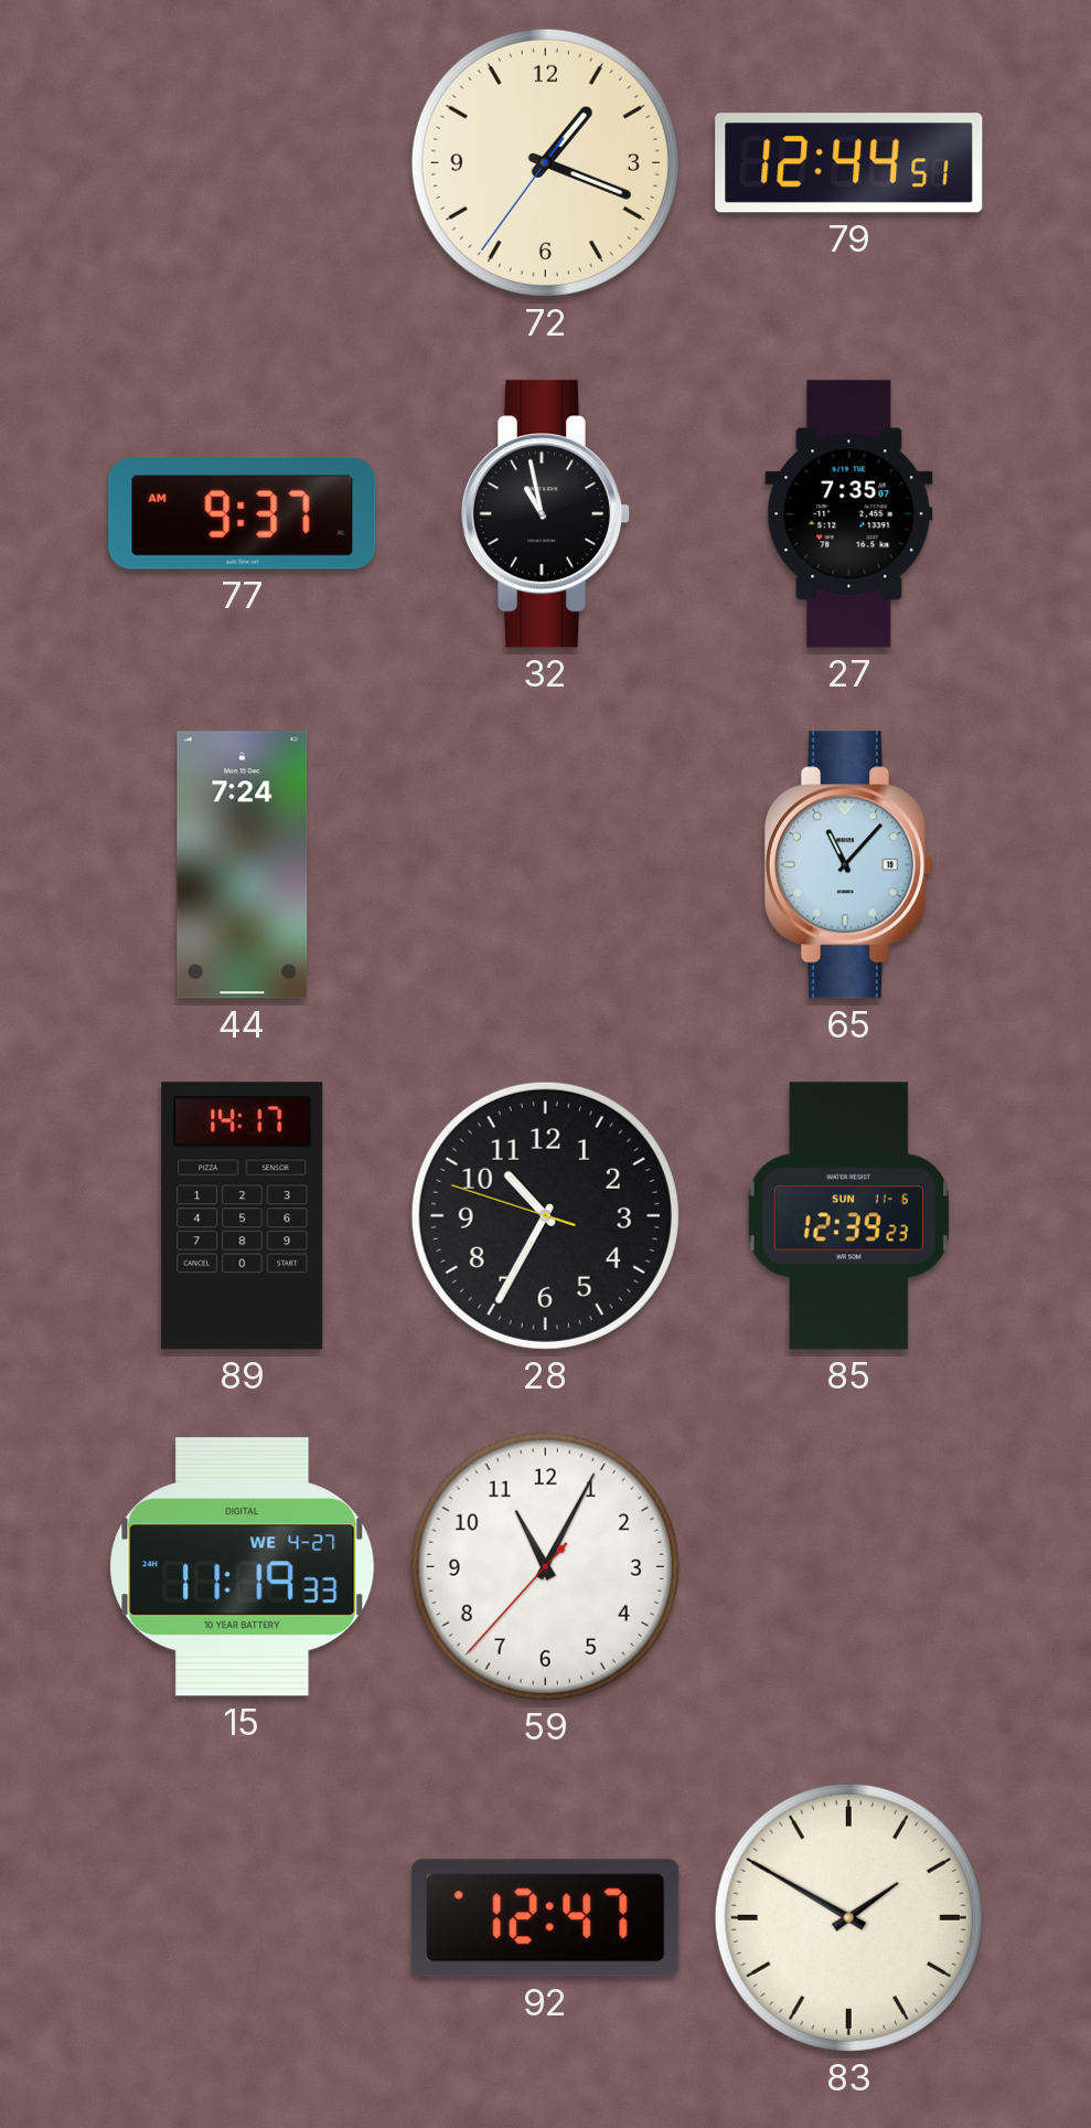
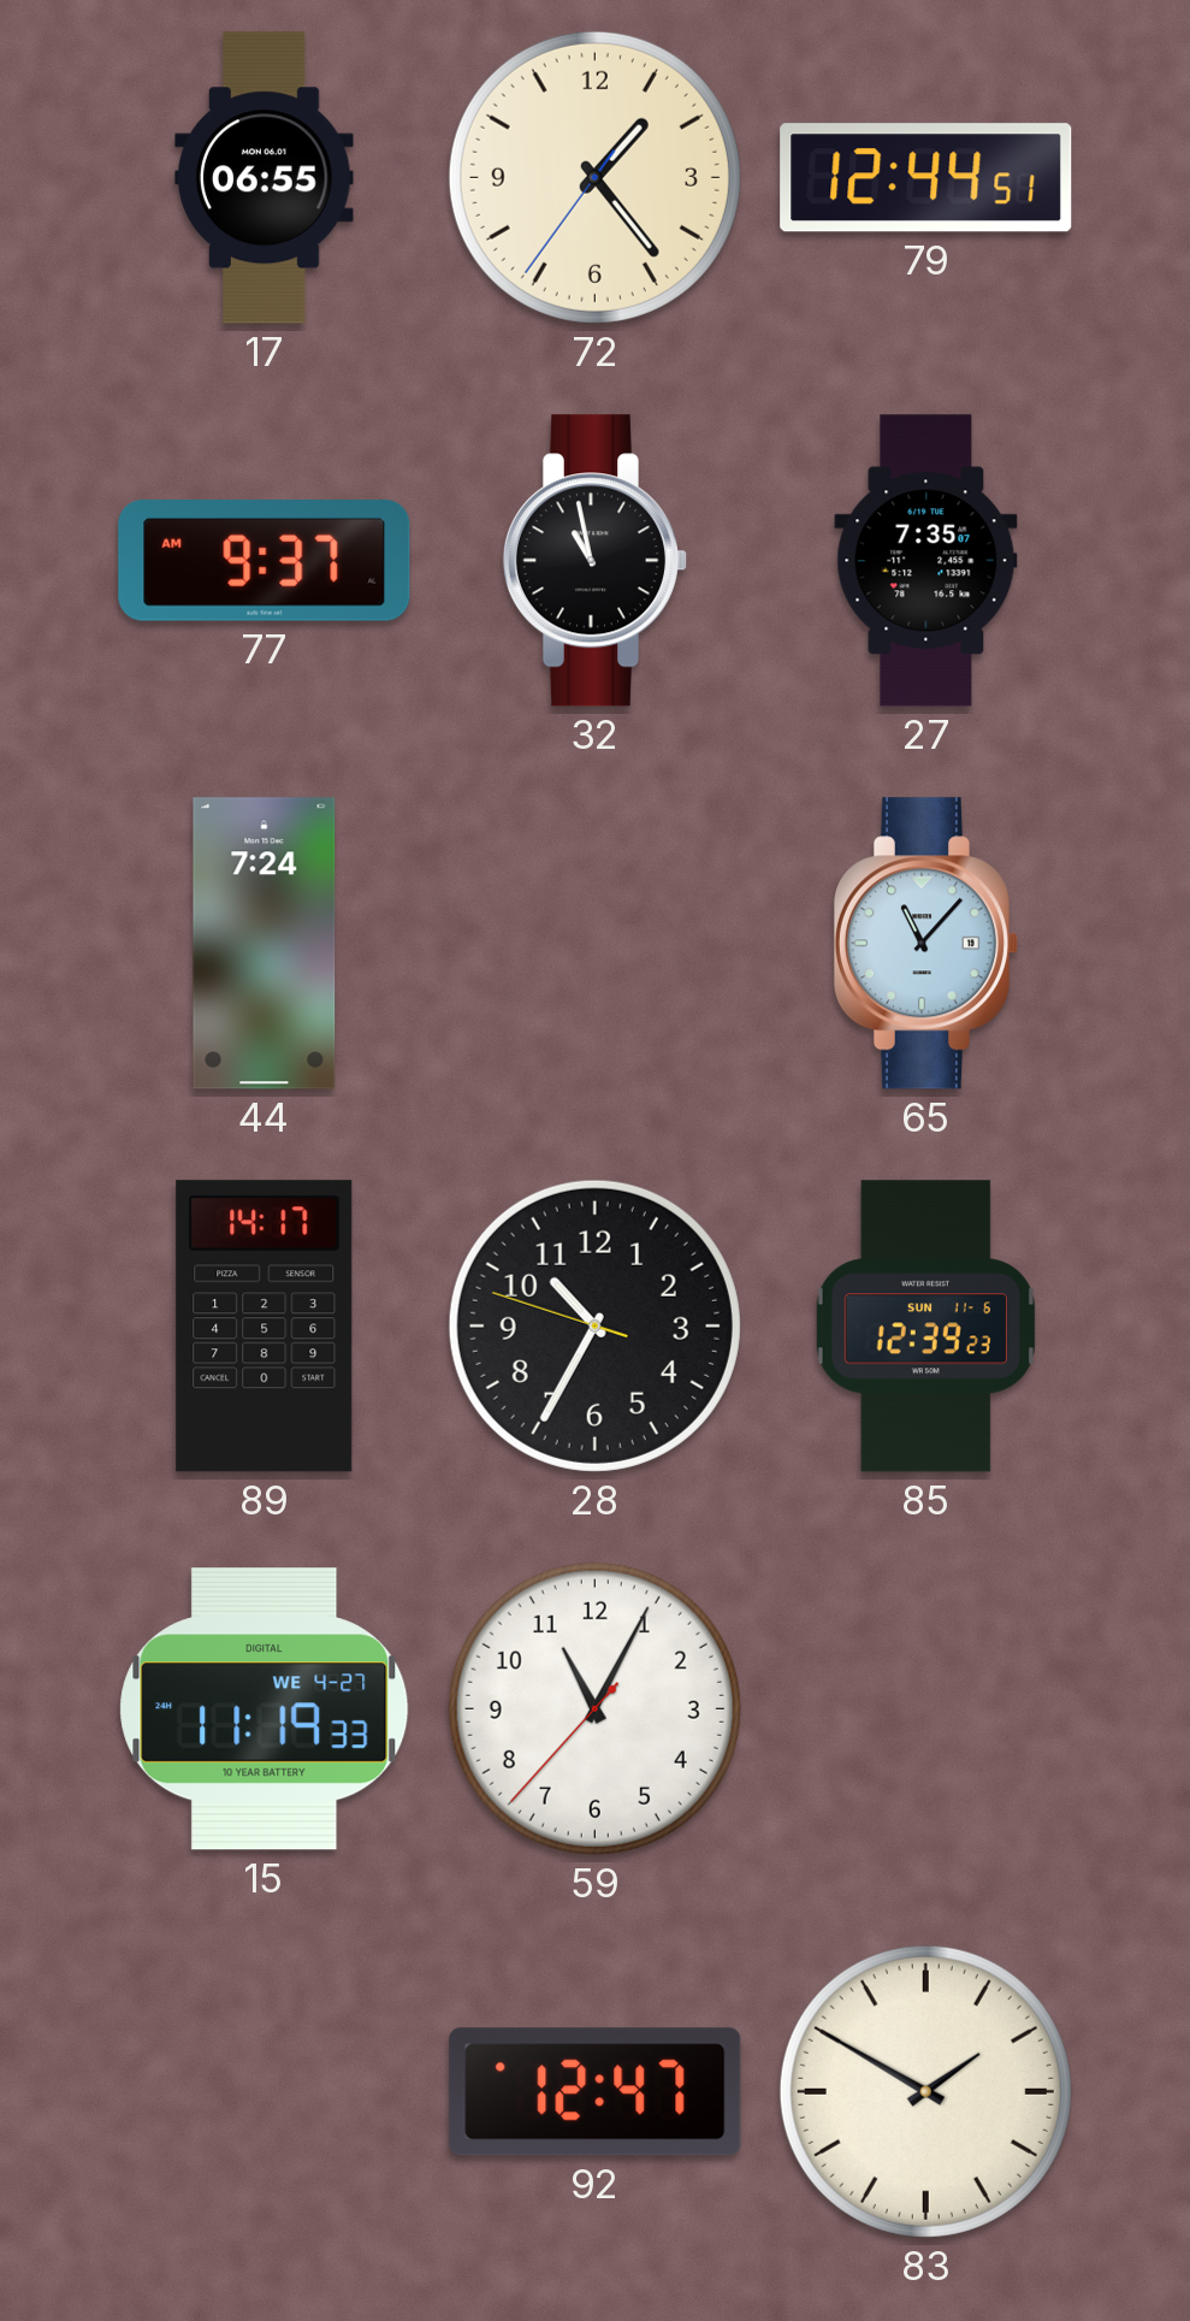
17: none -> 06:55 (265, 178)
72: 1:18 -> 1:23 (594, 177)
